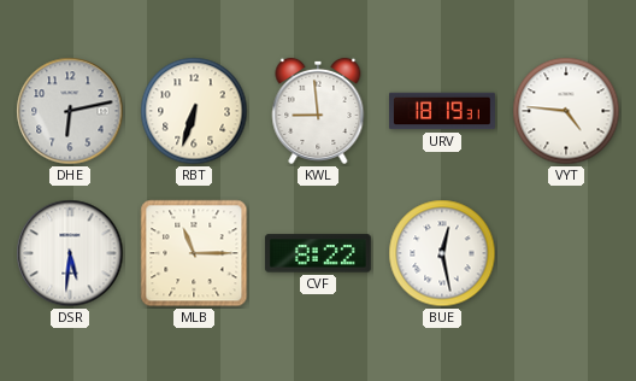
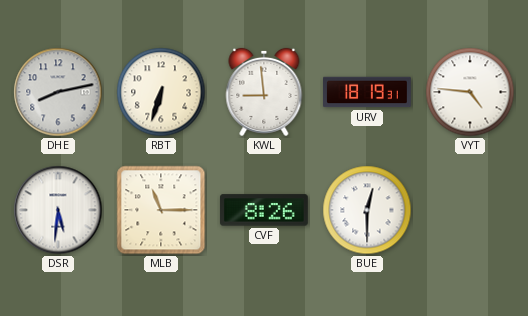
DHE: 6:13 -> 8:13 (58, 92)
CVF: 8:22 -> 8:26 (264, 210)
BUE: 12:28 -> 12:30 (367, 210)
